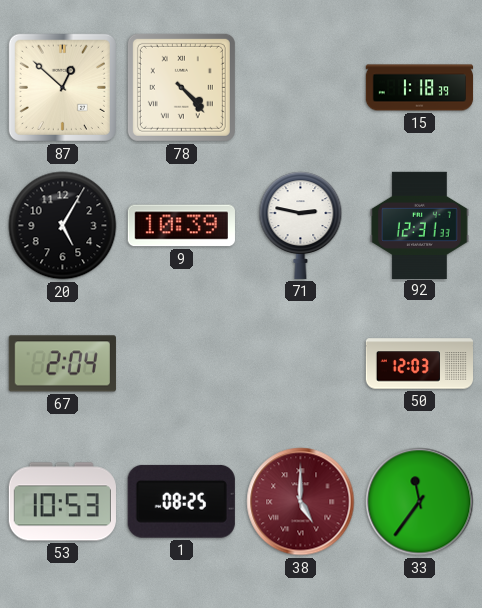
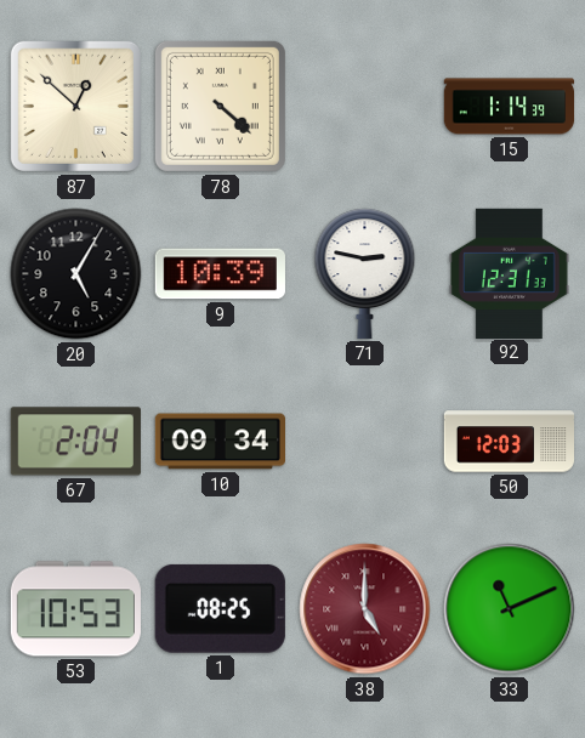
78: 4:23 -> 4:22 (220, 106)
15: 1:18 -> 1:14 (510, 107)
10: none -> 09:34 (220, 442)
33: 11:36 -> 11:11 (510, 609)
